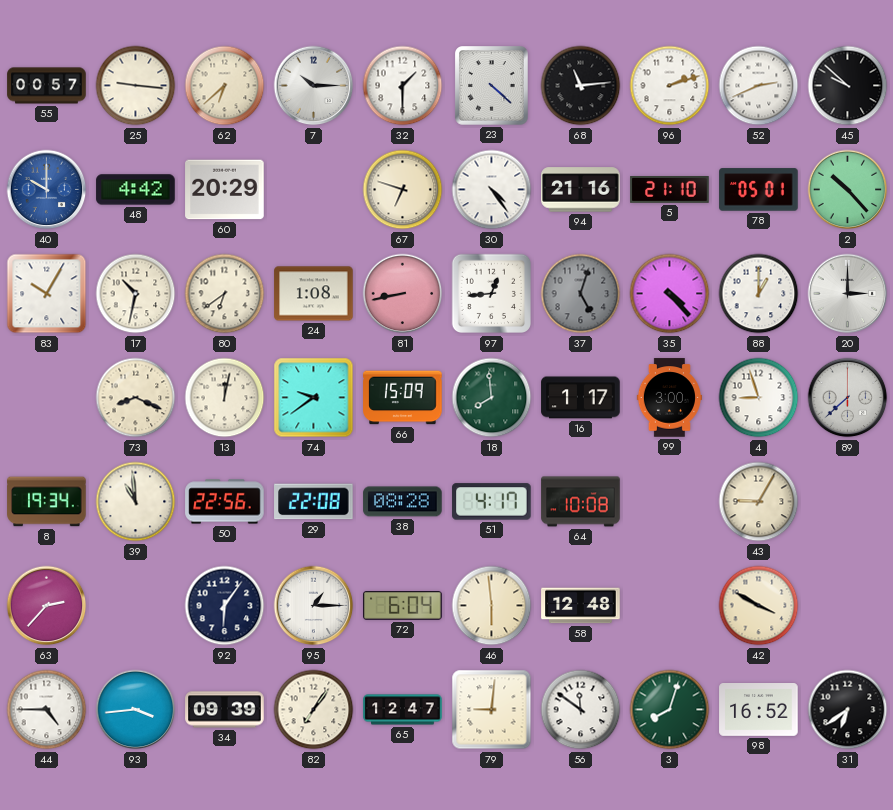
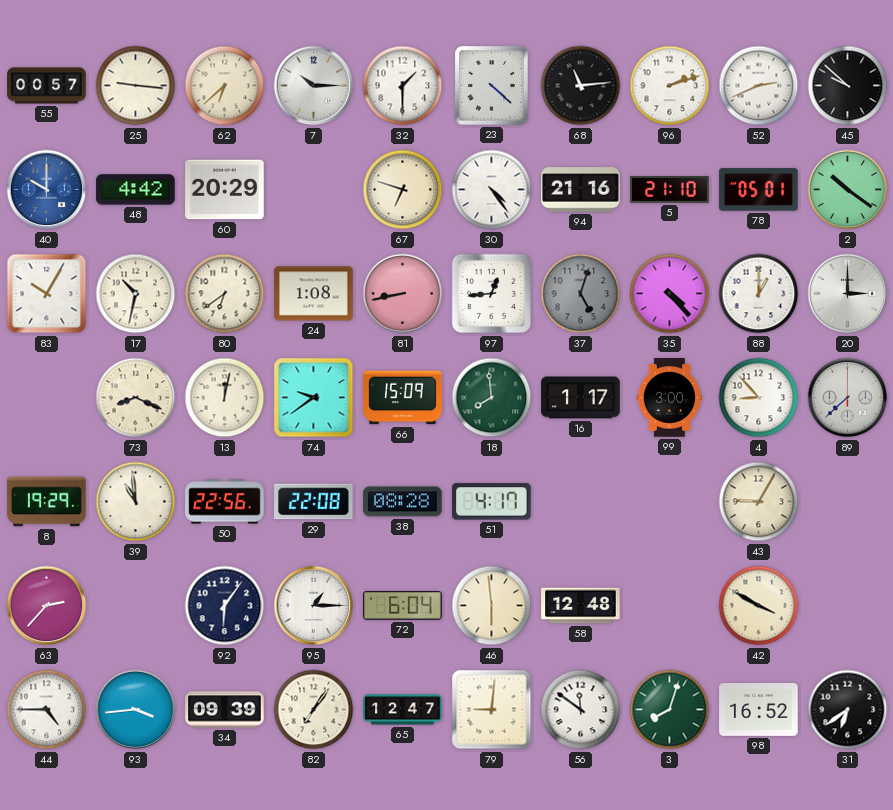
2: 10:23 -> 10:21 (848, 190)
4: 8:57 -> 8:53 (759, 398)
8: 19:34 -> 19:29 (47, 502)
64: 10:08 -> none (581, 502)
